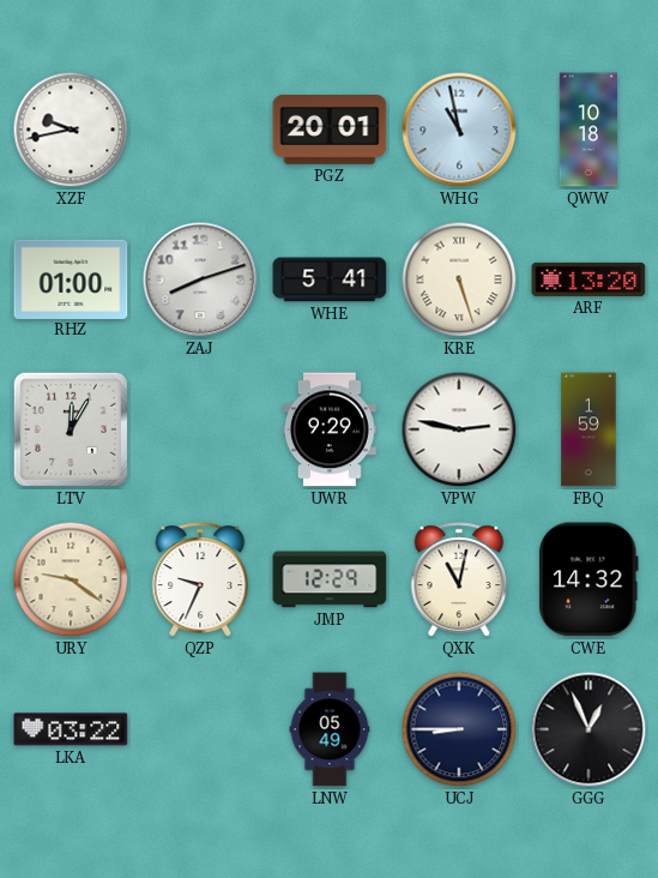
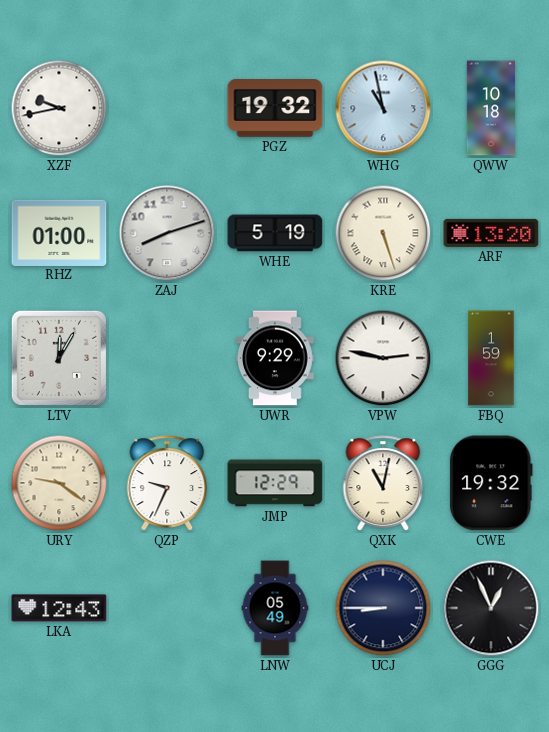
PGZ: 20:01 -> 19:32 (275, 109)
WHE: 5:41 -> 5:19 (275, 233)
CWE: 14:32 -> 19:32 (492, 483)
LKA: 03:22 -> 12:43 (59, 608)
